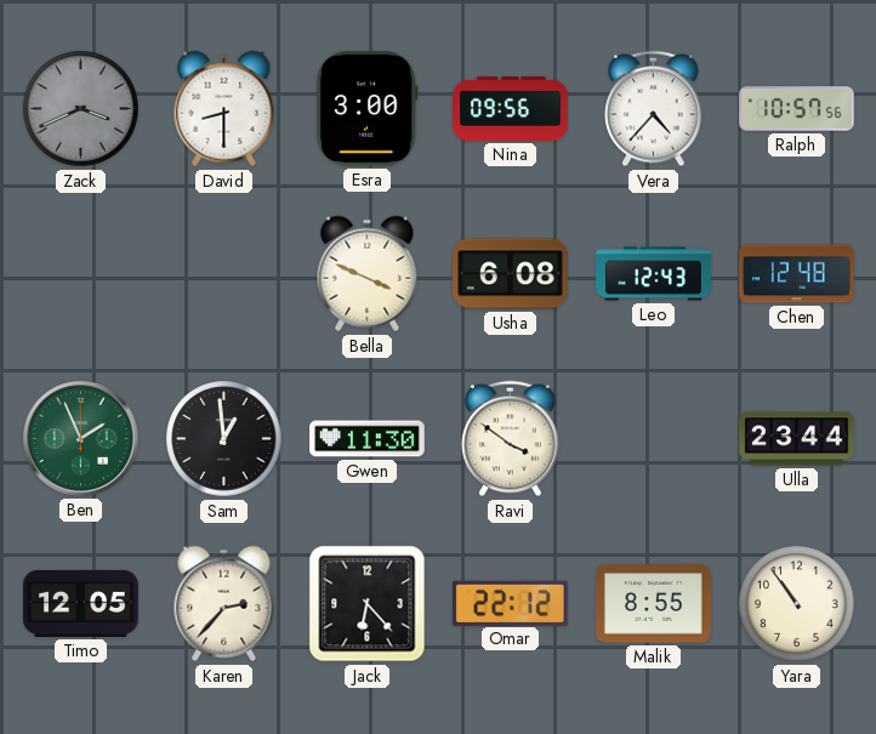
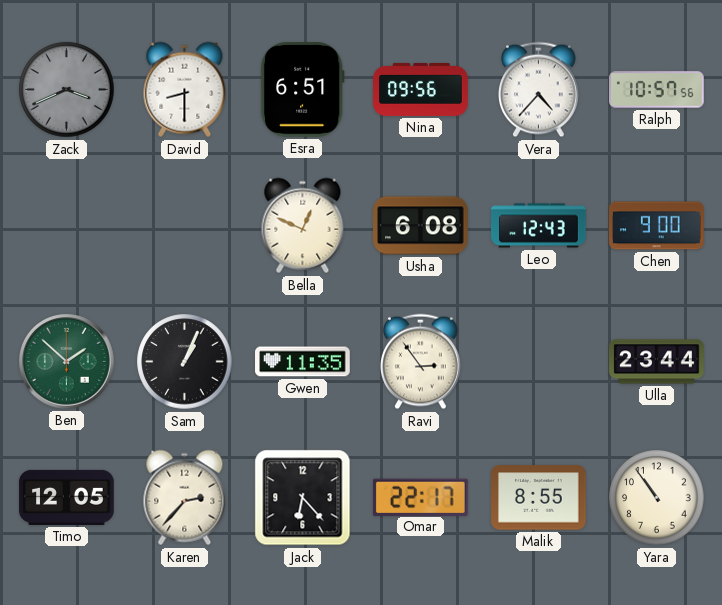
Esra: 3:00 -> 6:51 (302, 90)
Bella: 3:49 -> 12:49 (303, 226)
Chen: 12:48 -> 9:00 (657, 226)
Ben: 1:56 -> 1:52 (67, 362)
Sam: 12:59 -> 1:04 (185, 362)
Gwen: 11:30 -> 11:35 (303, 362)
Ravi: 3:51 -> 2:54 (421, 362)
Omar: 22:12 -> 22:17 (420, 497)
